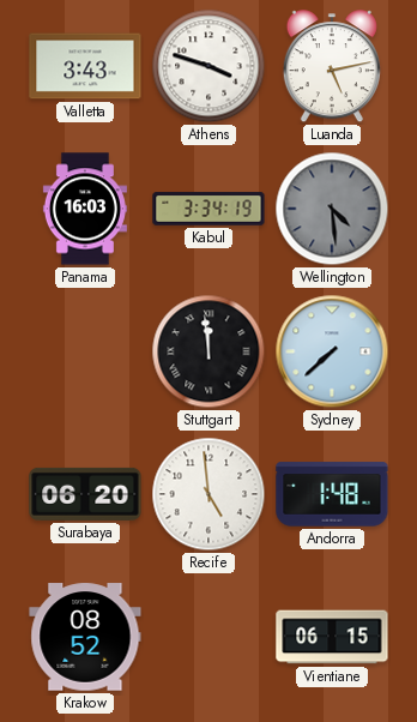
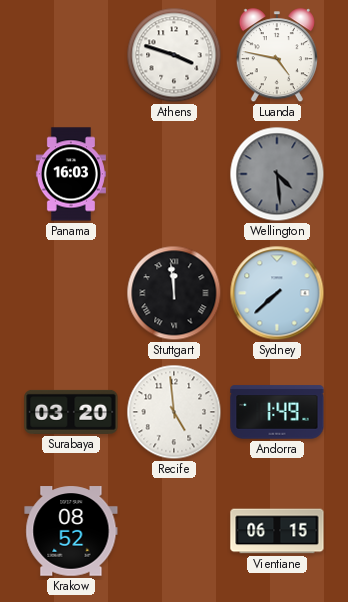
Valletta: 3:43 -> none (85, 66)
Luanda: 5:13 -> 4:47 (277, 56)
Kabul: 3:34 -> none (208, 209)
Surabaya: 06:20 -> 03:20 (71, 412)
Andorra: 1:48 -> 1:49 (277, 412)
